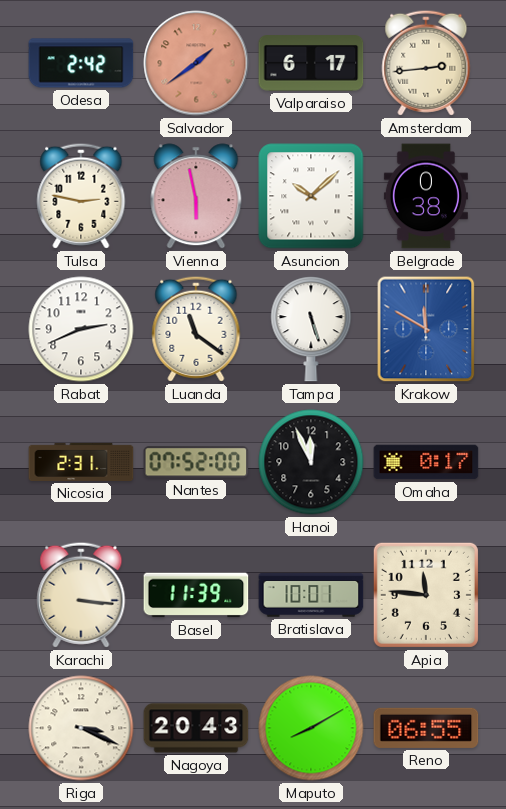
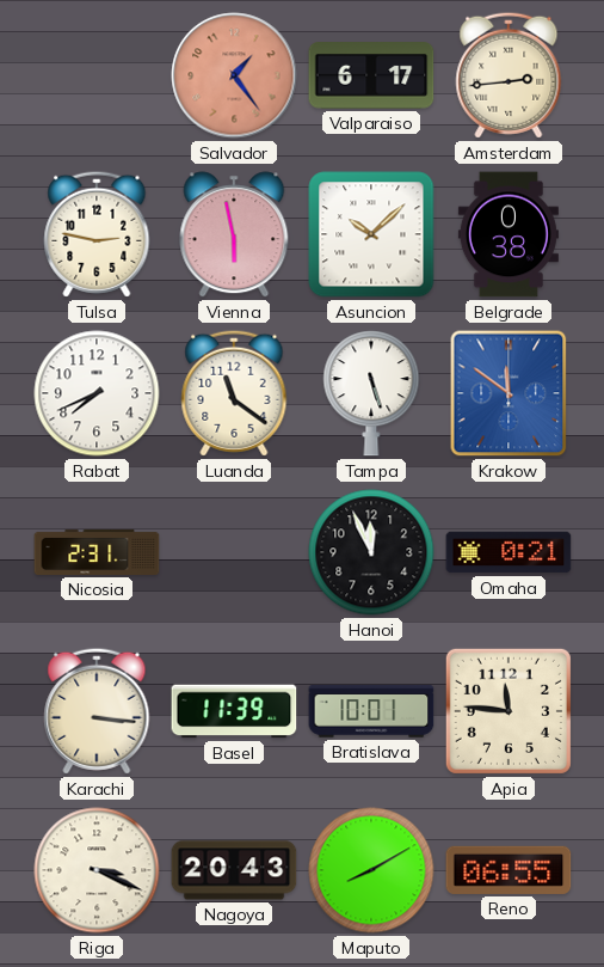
Odesa: 2:42 -> none (81, 63)
Salvador: 1:39 -> 1:24 (234, 75)
Rabat: 2:41 -> 7:41 (97, 393)
Krakow: 11:50 -> 11:51 (509, 393)
Nantes: 07:52 -> none (196, 462)
Omaha: 0:17 -> 0:21 (509, 552)
